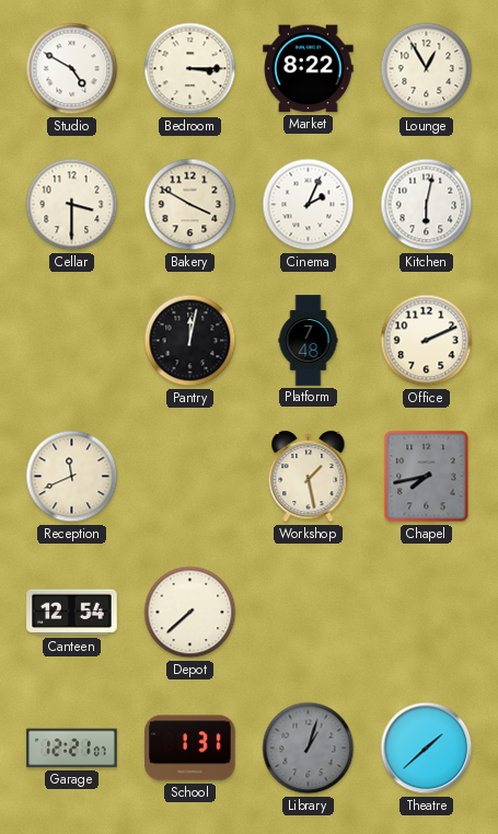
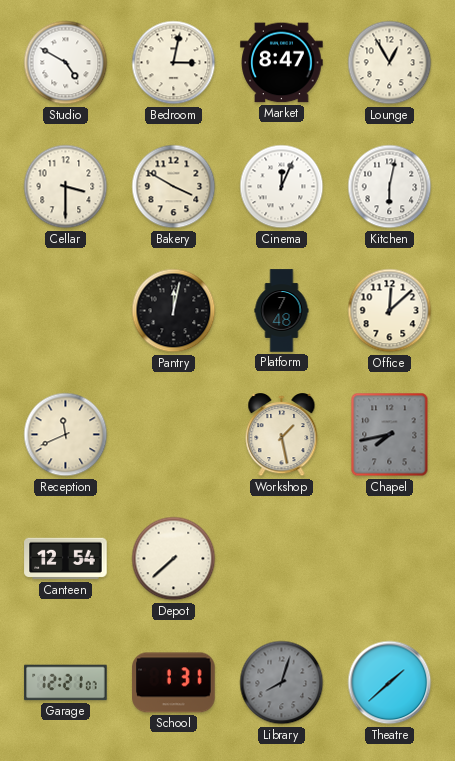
Bedroom: 3:15 -> 3:02 (174, 63)
Market: 8:22 -> 8:47 (282, 63)
Cinema: 2:04 -> 12:04 (282, 187)
Office: 2:11 -> 12:08 (390, 311)
Library: 1:03 -> 8:03 (282, 683)
